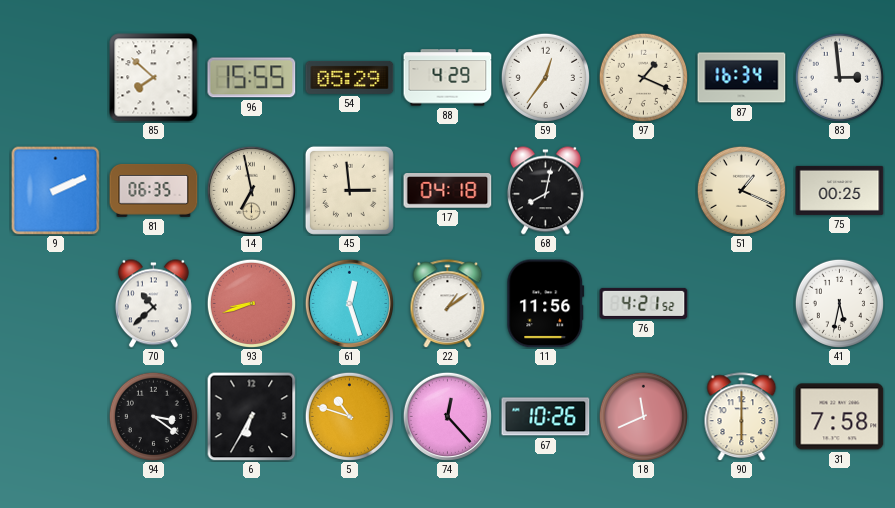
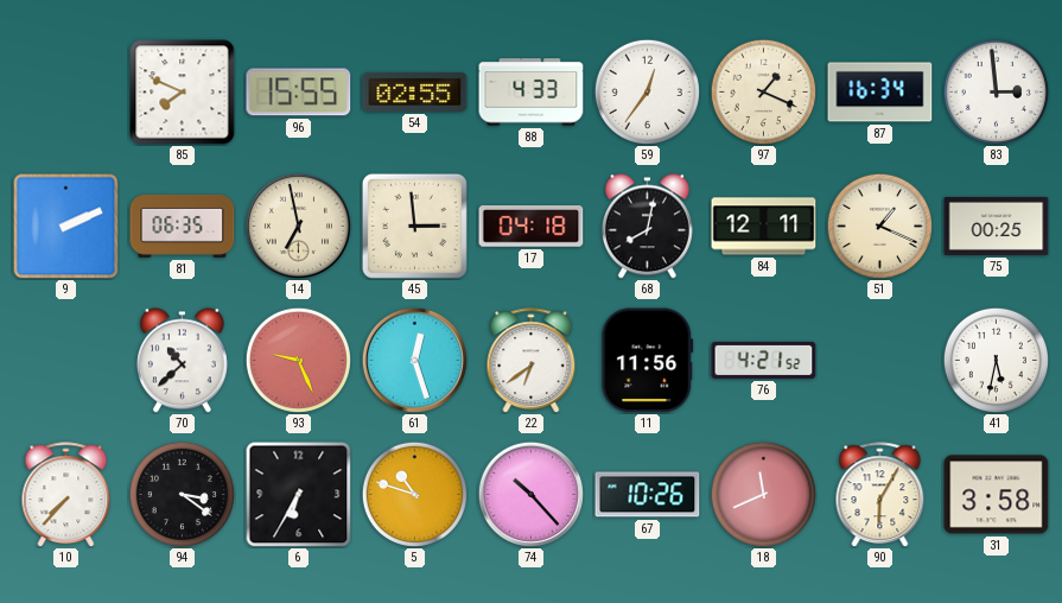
85: 7:52 -> 7:49 (183, 93)
54: 05:29 -> 02:55 (415, 91)
88: 4:29 -> 4:33 (532, 93)
84: none -> 12:11 (764, 227)
93: 8:42 -> 9:26 (298, 360)
22: 1:09 -> 6:39 (532, 361)
10: none -> 7:37 (66, 495)
74: 12:23 -> 10:23 (530, 494)
90: 6:00 -> 6:05 (880, 495)
31: 7:58 -> 3:58 (997, 495)
